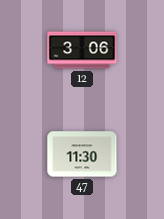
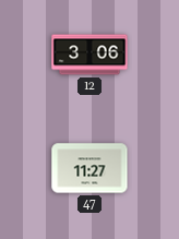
47: 11:30 -> 11:27 (89, 168)
